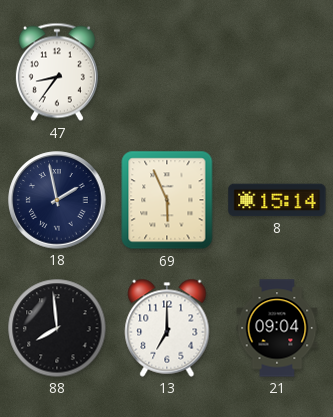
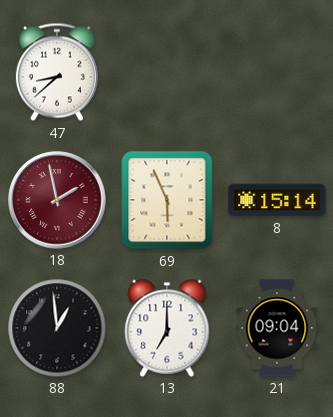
47: 8:36 -> 8:38 (57, 72)
18 dial: navy -> burgundy (57, 200)
88: 7:59 -> 12:59 (57, 328)
